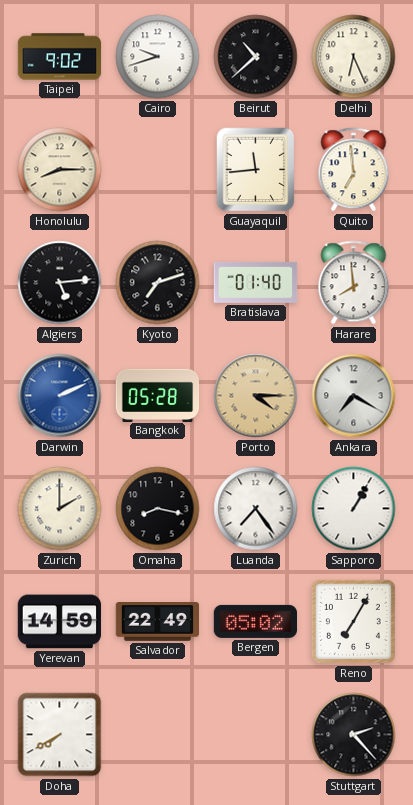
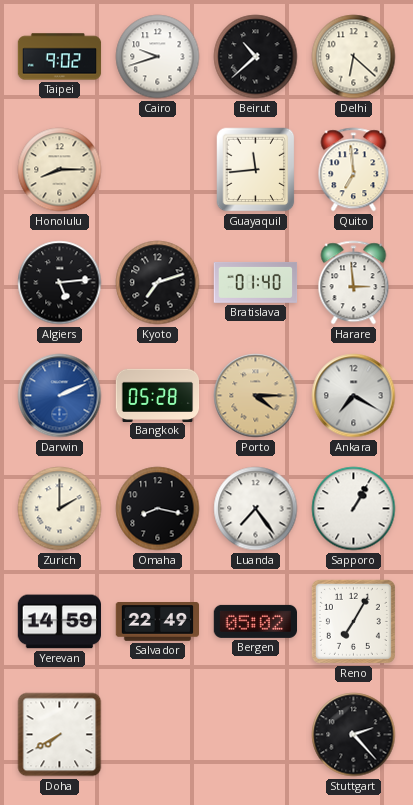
Delhi: 6:26 -> 6:22 (354, 57)
Harare: 7:59 -> 2:59 (354, 283)
